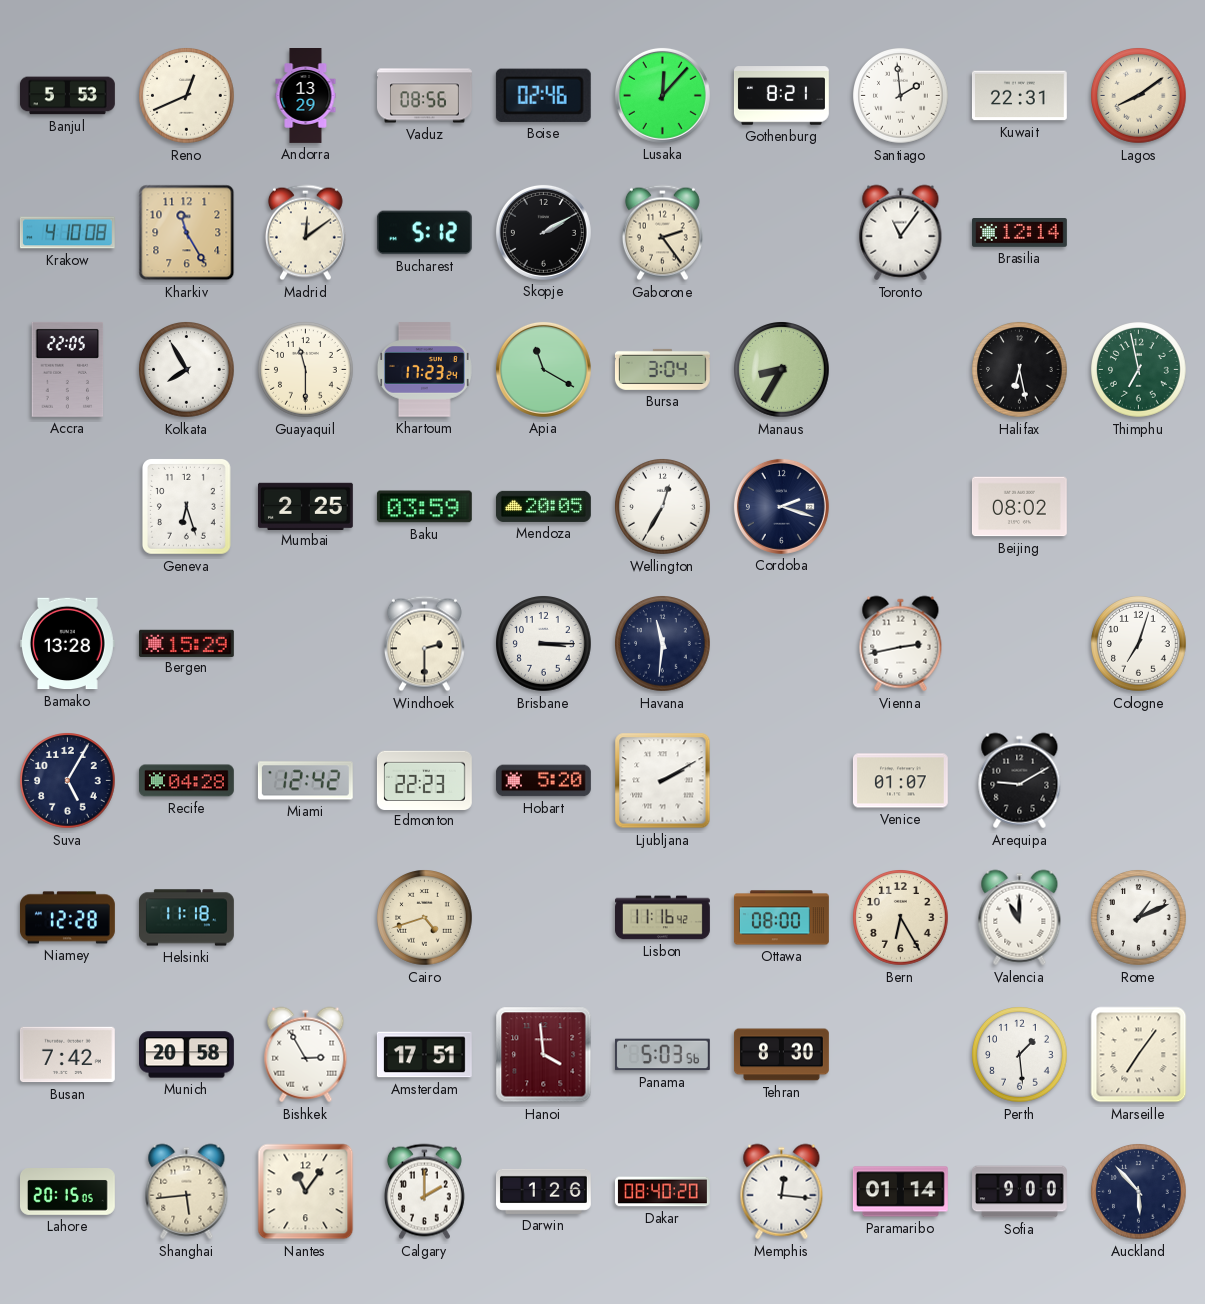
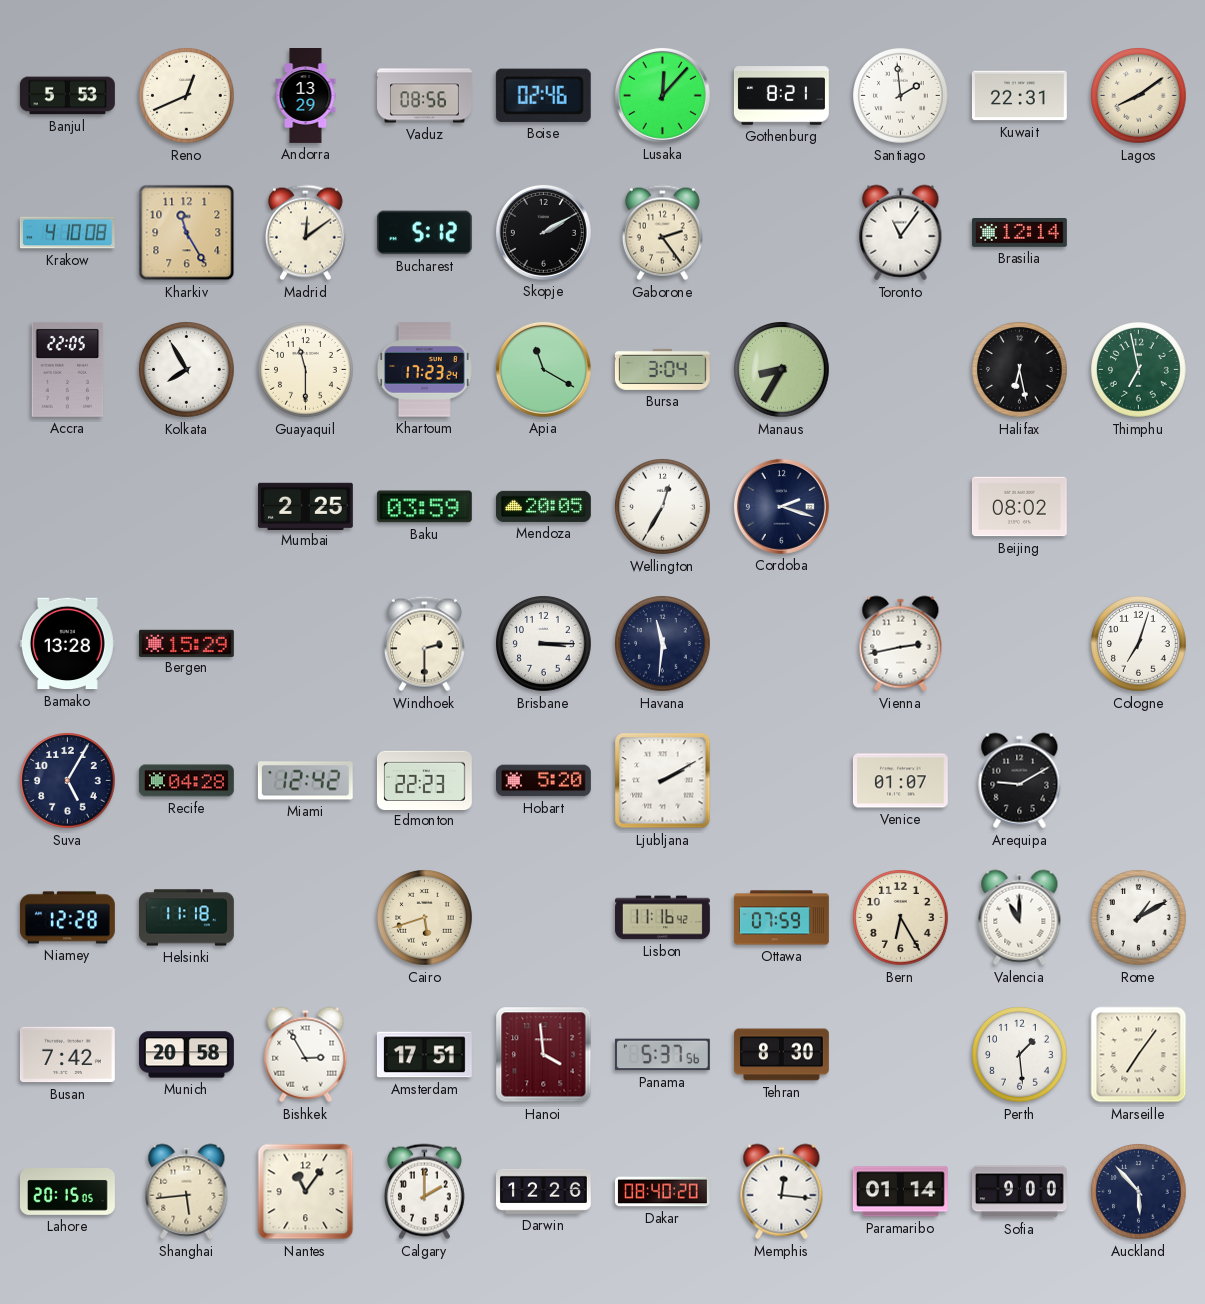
Geneva: 6:27 -> none (186, 507)
Cairo: 4:42 -> 5:42 (425, 918)
Ottawa: 08:00 -> 07:59 (781, 918)
Rome: 1:11 -> 1:10 (1139, 918)
Panama: 5:03 -> 5:37 (662, 1055)
Darwin: 1:26 -> 12:26 (544, 1191)
